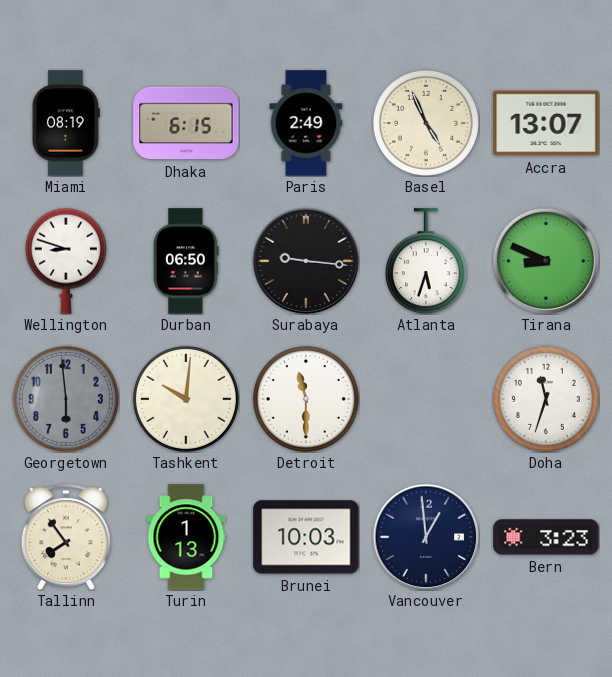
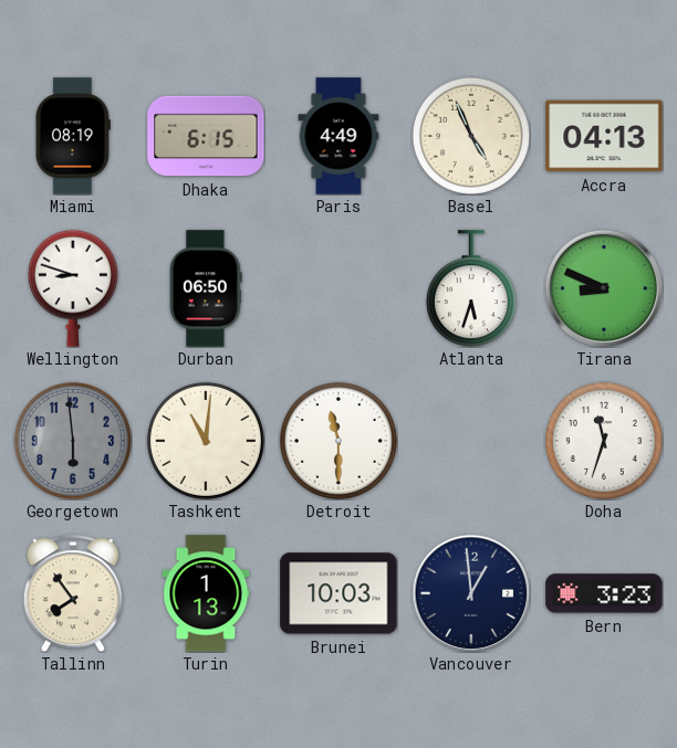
Paris: 2:49 -> 4:49 (338, 136)
Accra: 13:07 -> 04:13 (604, 136)
Surabaya: 9:16 -> none (306, 261)
Tashkent: 10:01 -> 11:01 (206, 441)
